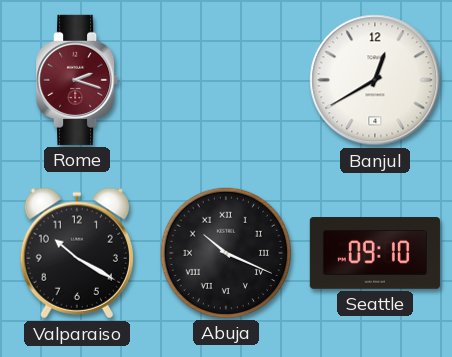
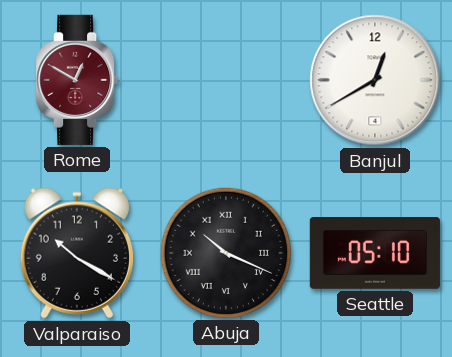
Rome: 2:18 -> 12:50 (77, 80)
Seattle: 09:10 -> 05:10 (375, 253)
